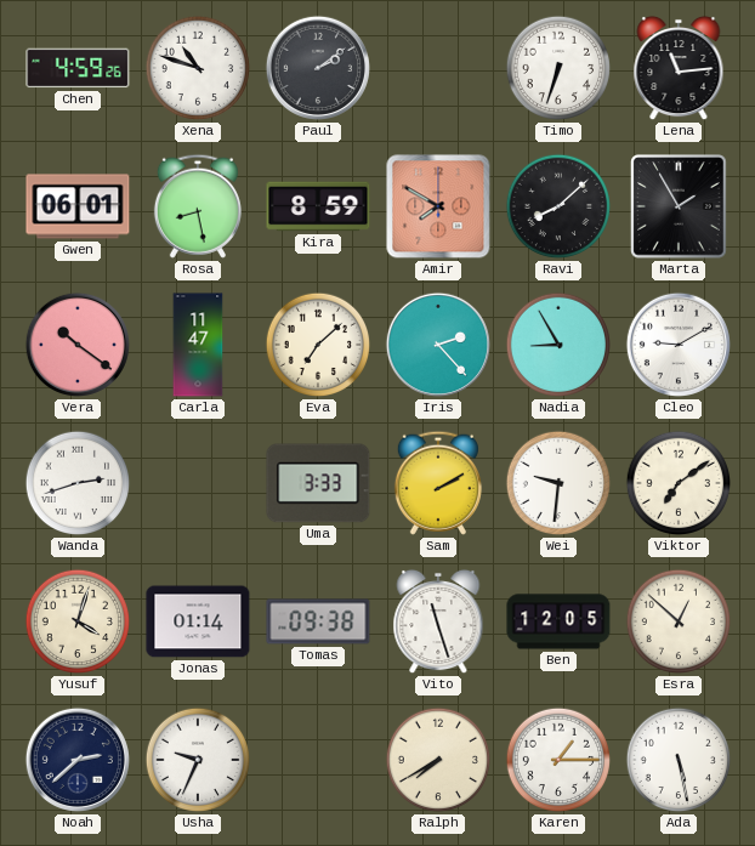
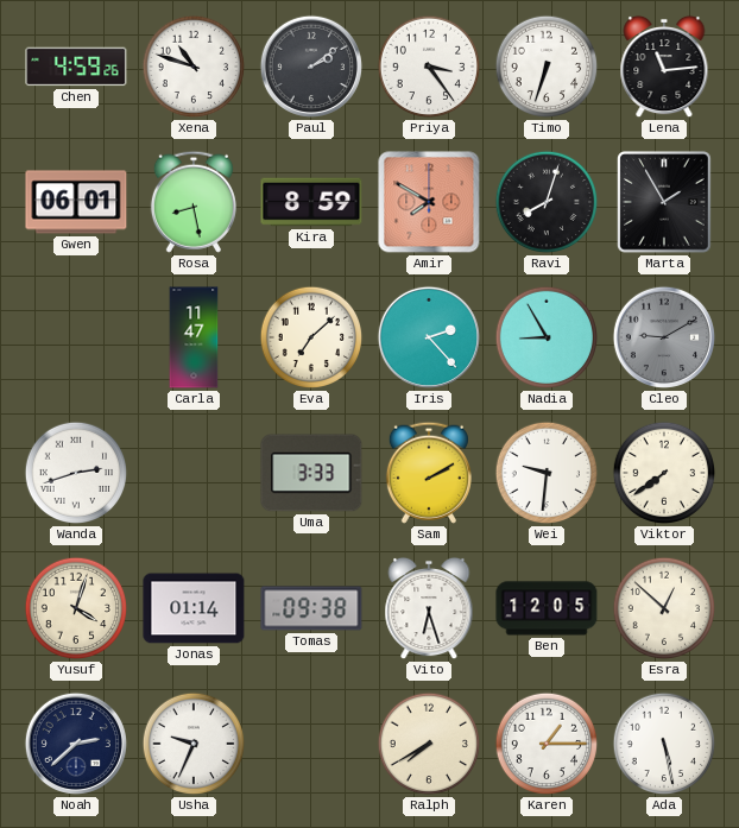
Priya: none -> 3:24 (429, 67)
Ravi: 8:08 -> 8:03 (547, 202)
Vera: 10:21 -> none (78, 345)
Cleo dial: white -> grey (664, 337)
Viktor: 7:09 -> 7:39 (664, 473)
Vito: 11:27 -> 6:27 (429, 608)
